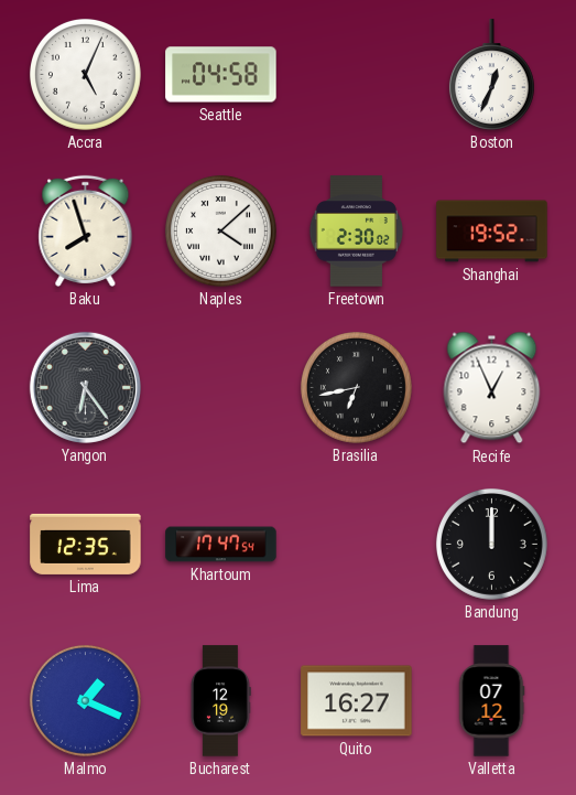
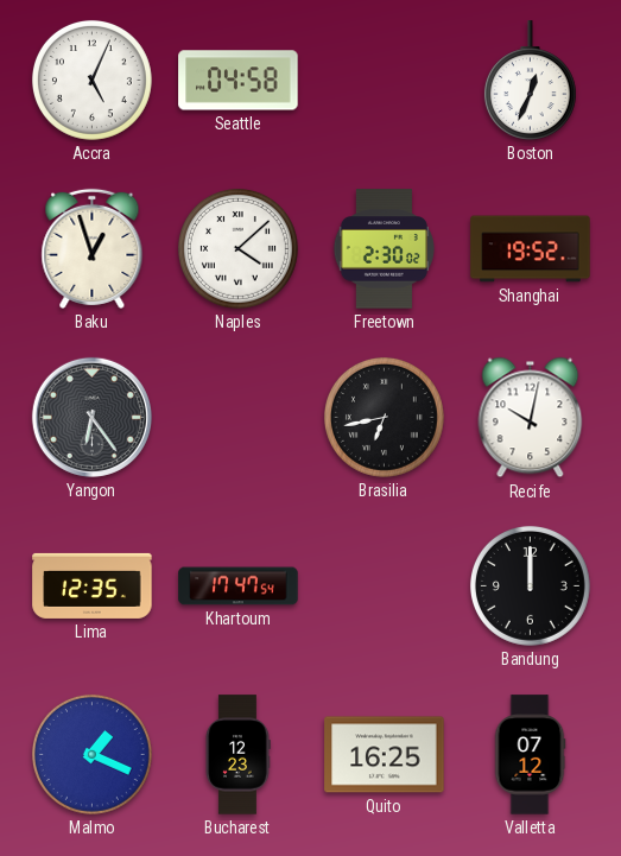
Baku: 7:57 -> 12:57 (93, 248)
Recife: 12:56 -> 10:02 (531, 418)
Bucharest: 12:19 -> 12:23 (237, 755)
Quito: 16:27 -> 16:25 (385, 755)
